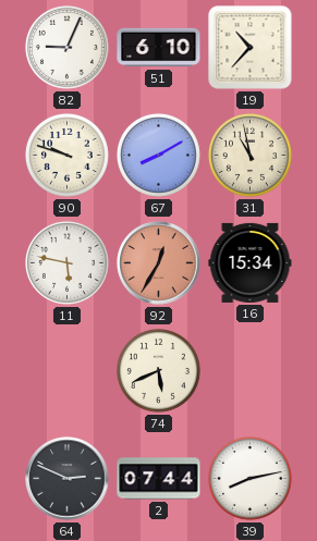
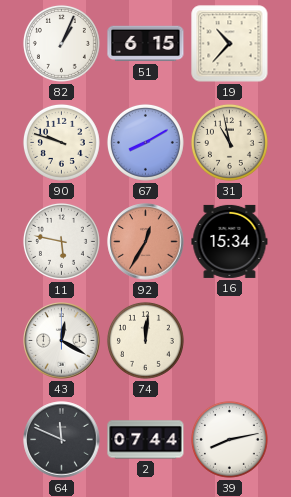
82: 9:04 -> 1:04 (61, 43)
51: 6:10 -> 6:15 (146, 44)
43: none -> 12:20 (62, 341)
74: 5:41 -> 12:01 (145, 340)
64: 2:49 -> 11:49 (62, 440)
